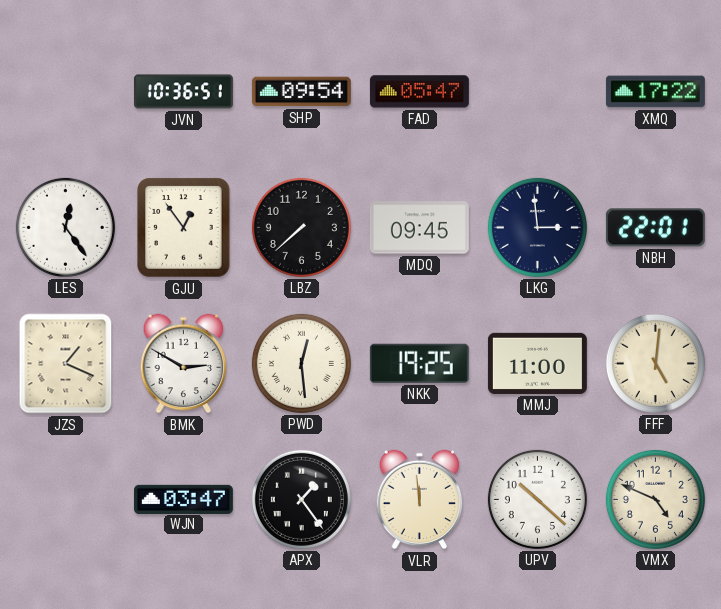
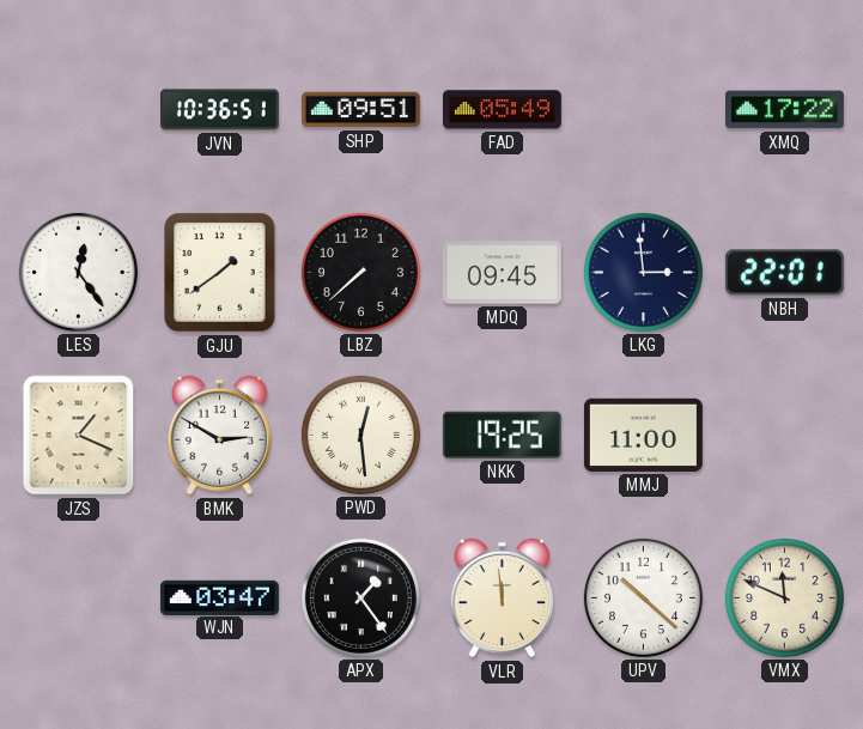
SHP: 09:54 -> 09:51 (360, 110)
FAD: 05:47 -> 05:49 (502, 110)
GJU: 12:54 -> 1:39 (220, 273)
FFF: 5:01 -> none (655, 363)
VMX: 4:49 -> 11:49 (784, 597)
